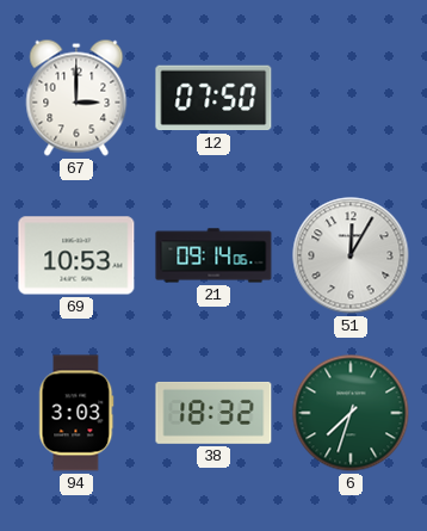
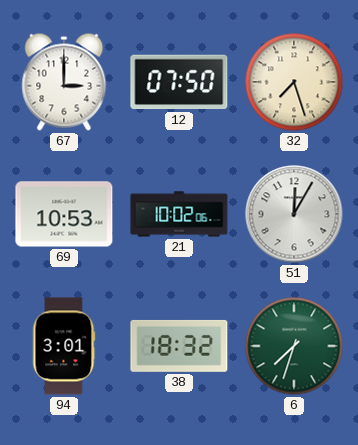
32: none -> 7:27 (294, 82)
21: 09:14 -> 10:02 (179, 214)
94: 3:03 -> 3:01 (64, 346)
